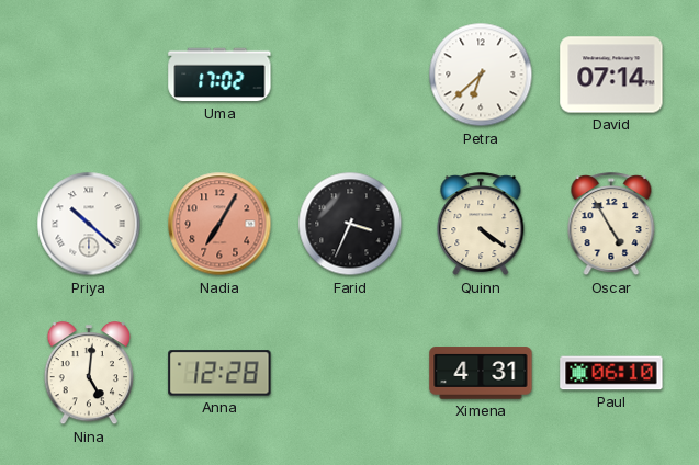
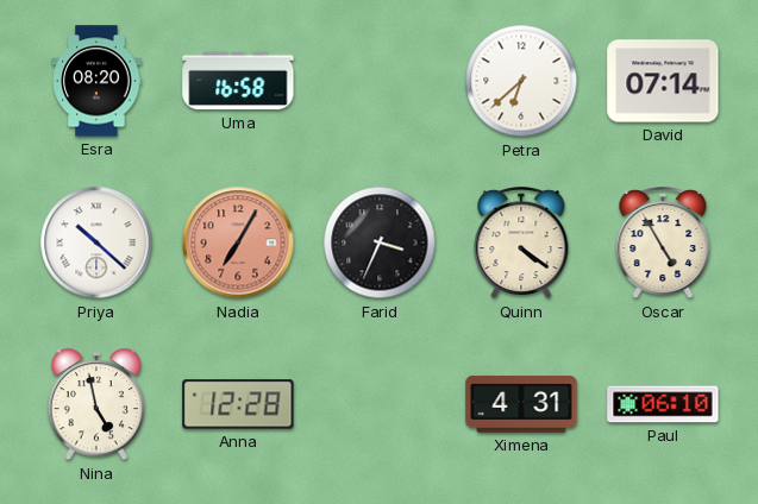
Esra: none -> 08:20 (96, 81)
Uma: 17:02 -> 16:58 (238, 81)
Nina: 5:01 -> 4:58 (95, 405)
